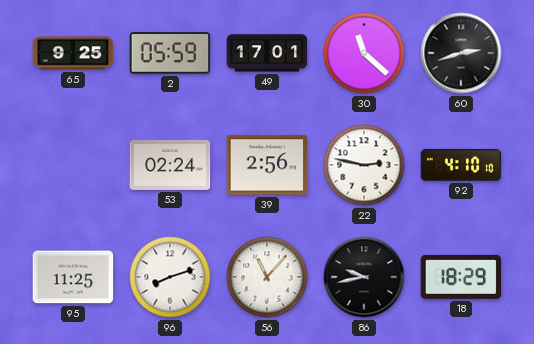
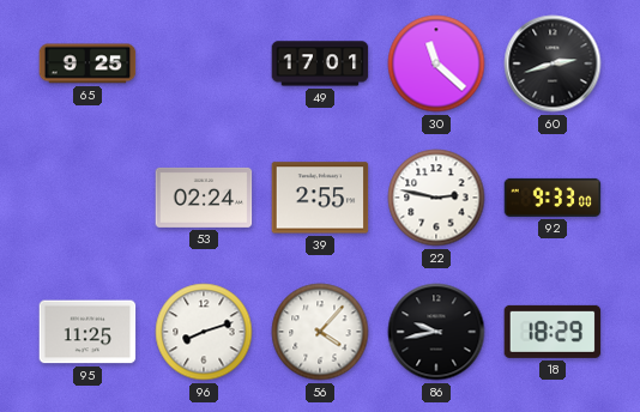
2: 05:59 -> none (170, 53)
39: 2:56 -> 2:55 (320, 198)
92: 4:10 -> 9:33 (553, 198)
56: 11:07 -> 4:07 (320, 332)
